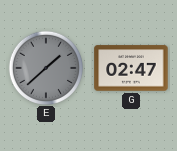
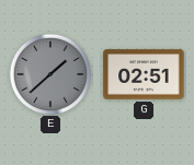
G: 02:47 -> 02:51 (144, 74)
